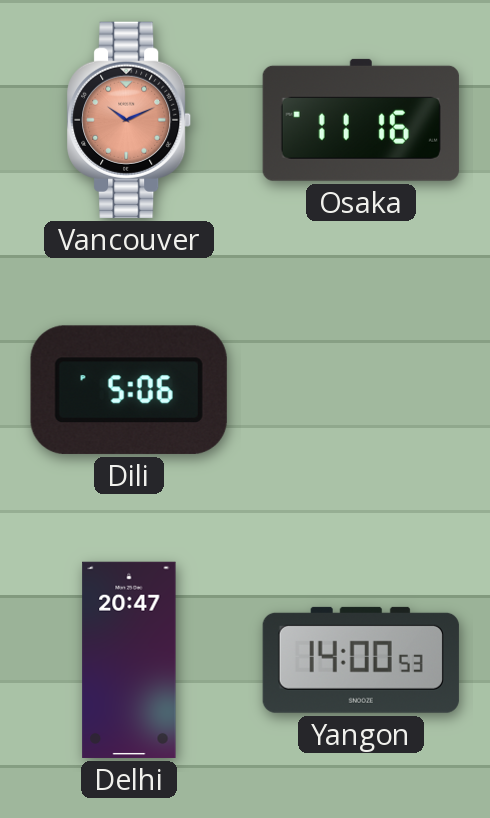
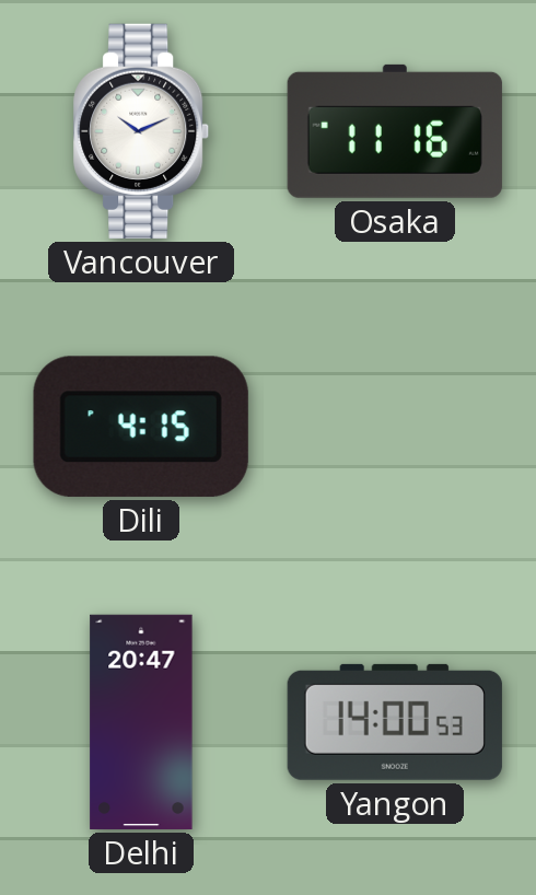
Vancouver dial: salmon -> white (142, 131)
Dili: 5:06 -> 4:15 (141, 427)
